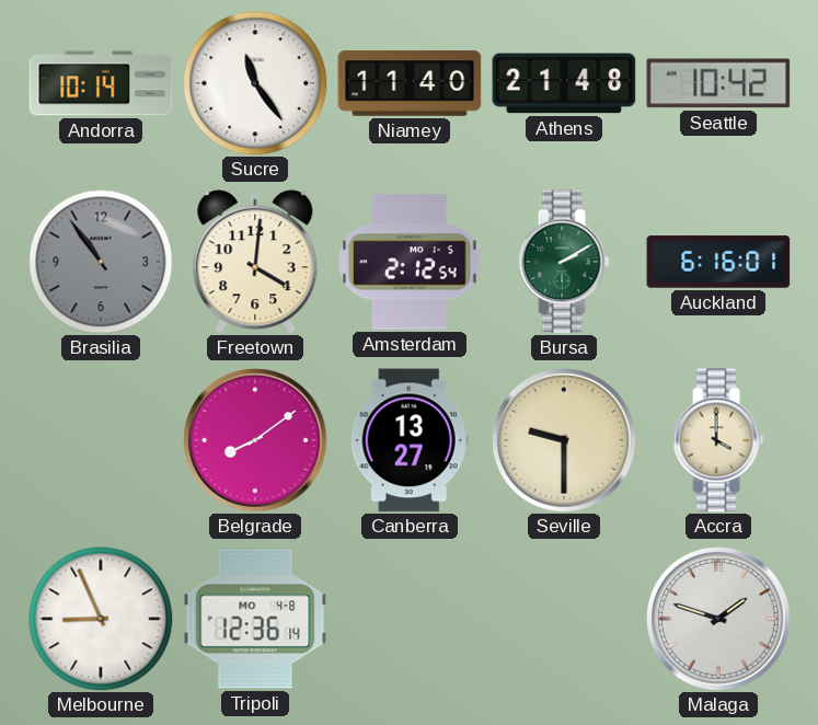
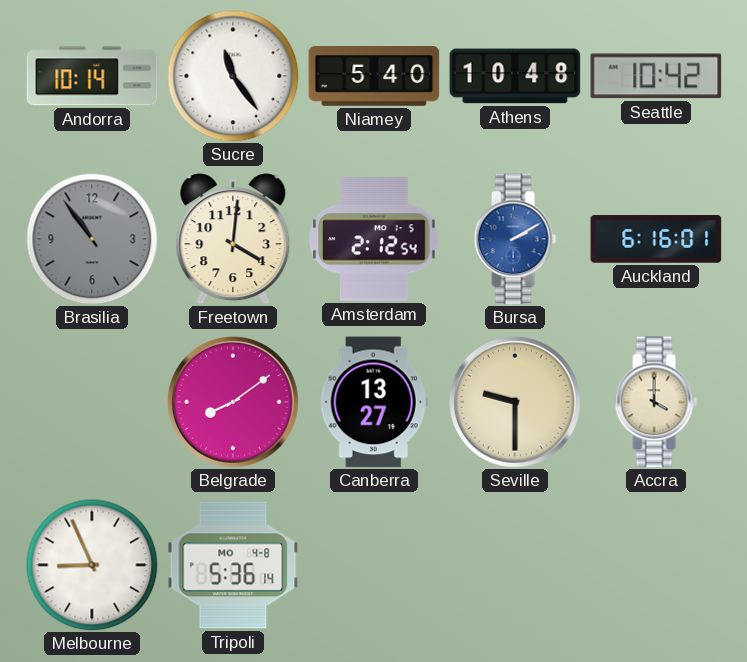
Niamey: 11:40 -> 5:40 (374, 76)
Athens: 21:48 -> 10:48 (515, 76)
Bursa dial: green -> blue (515, 239)
Tripoli: 12:36 -> 5:36 (233, 565)
Malaga: 1:48 -> none (718, 619)
